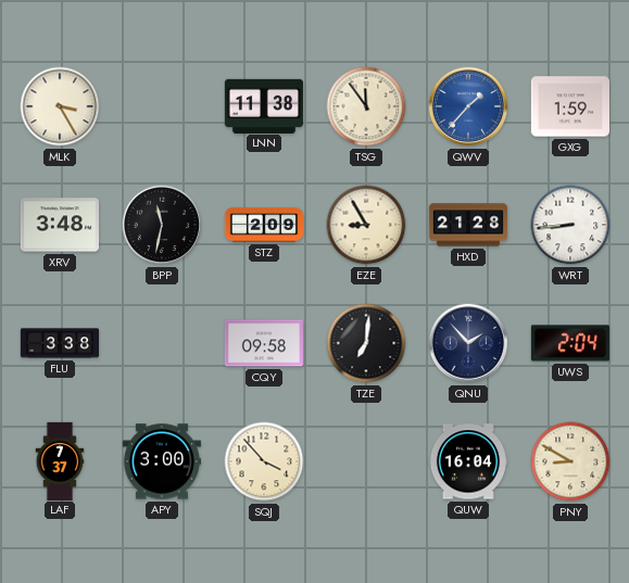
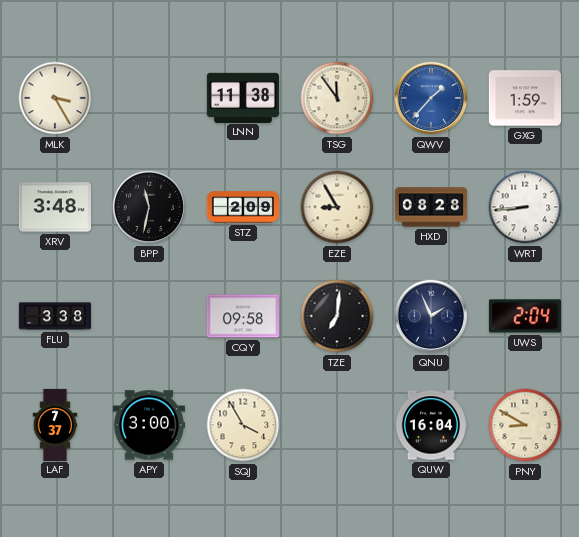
HXD: 21:28 -> 08:28 (430, 207)
QNU: 1:53 -> 1:56 (431, 316)
SQJ: 3:53 -> 3:55 (243, 425)
